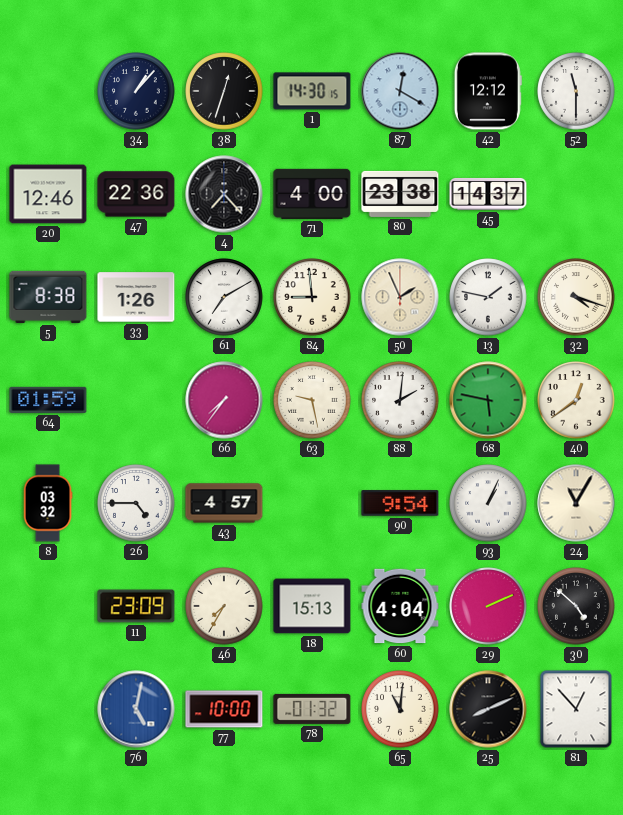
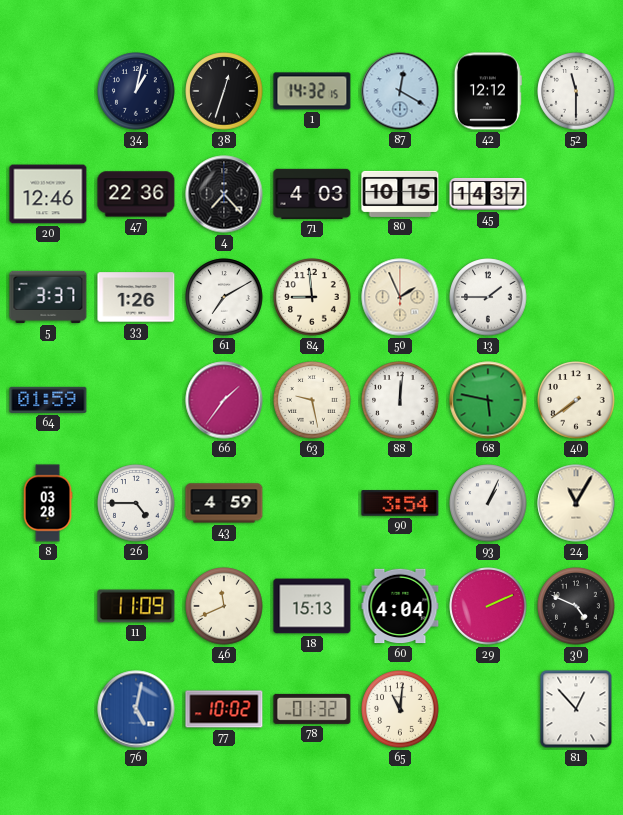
34: 1:07 -> 1:02 (136, 91)
1: 14:30 -> 14:32 (312, 91)
71: 4:00 -> 4:03 (312, 194)
80: 23:38 -> 10:15 (400, 194)
5: 8:38 -> 3:37 (48, 297)
13: 1:47 -> 1:45 (488, 297)
32: 4:18 -> none (576, 297)
66: 7:36 -> 1:36 (224, 400)
88: 2:01 -> 12:01 (400, 400)
40: 12:39 -> 7:39 (576, 400)
8: 03:32 -> 03:28 (48, 503)
43: 4:57 -> 4:59 (224, 503)
90: 9:54 -> 3:54 (400, 503)
11: 23:09 -> 11:09 (136, 606)
46: 7:35 -> 11:41 (224, 606)
30: 4:52 -> 4:49 (576, 606)
77: 10:00 -> 10:02 (224, 709)
25: 8:11 -> none (488, 709)
